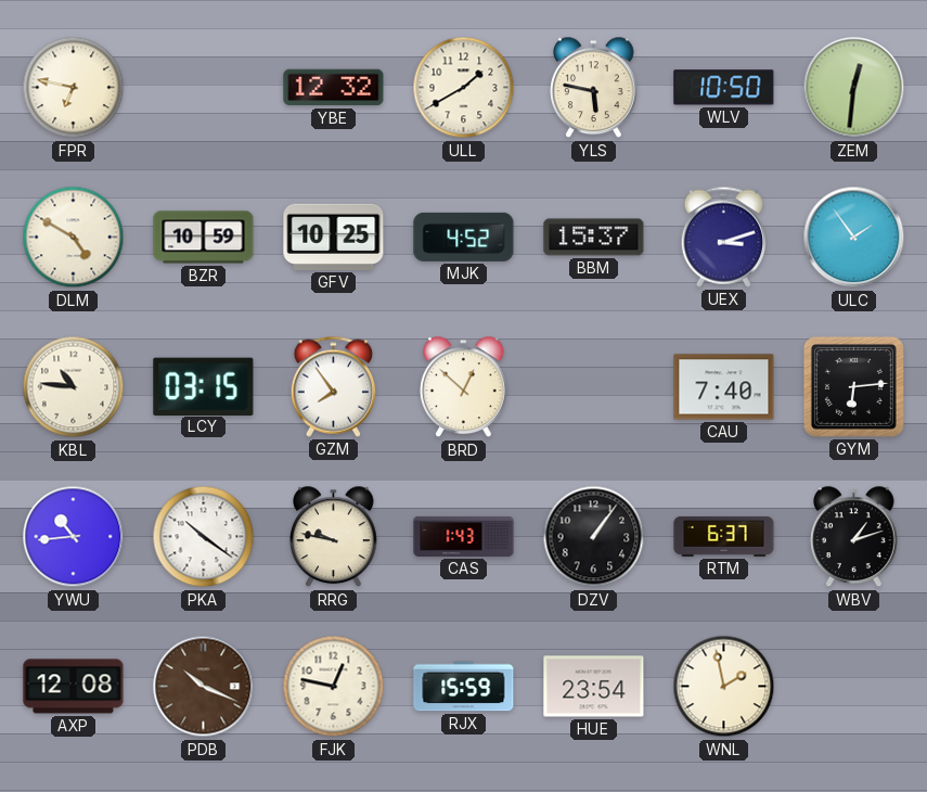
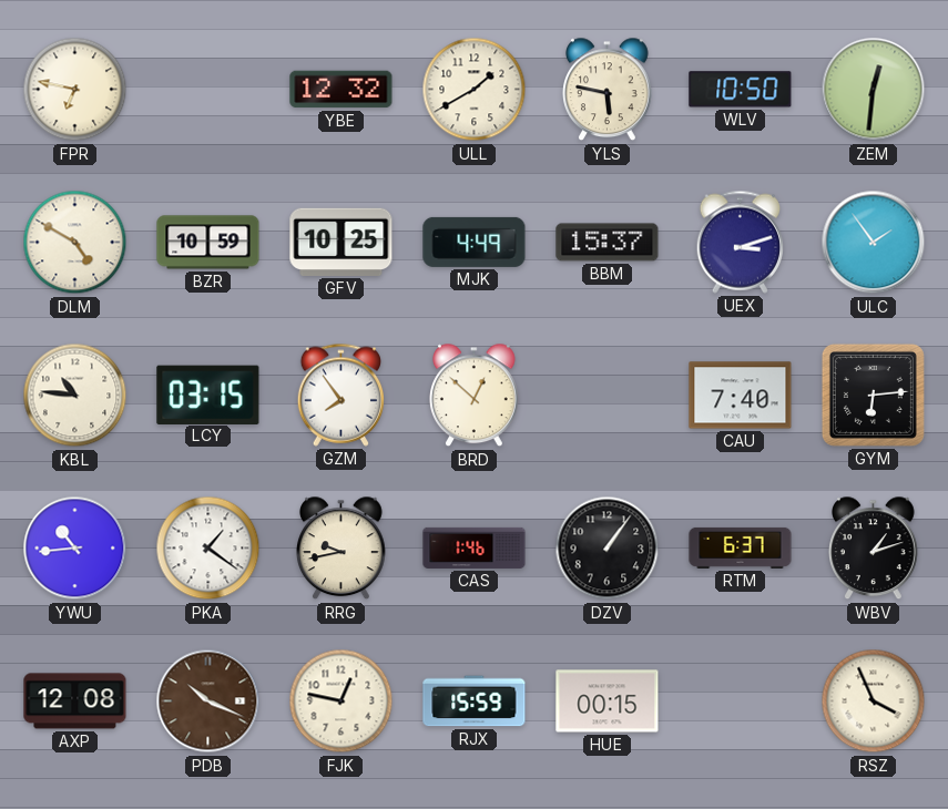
MJK: 4:52 -> 4:49 (475, 242)
PKA: 10:21 -> 1:21 (208, 549)
RRG: 9:47 -> 9:43 (342, 549)
CAS: 1:43 -> 1:46 (475, 547)
HUE: 23:54 -> 00:15 (608, 702)
WNL: 1:58 -> none (724, 687)
RSZ: none -> 3:56 (874, 702)
